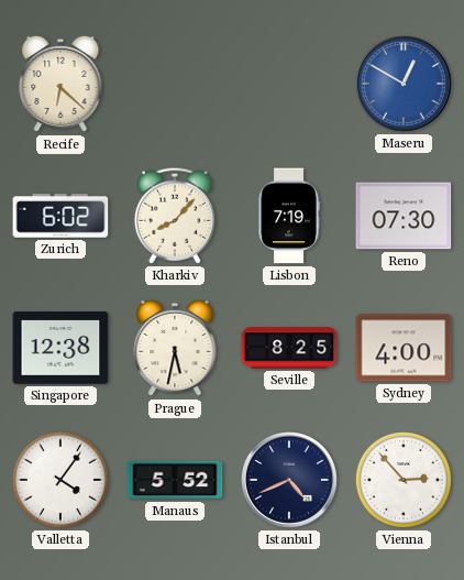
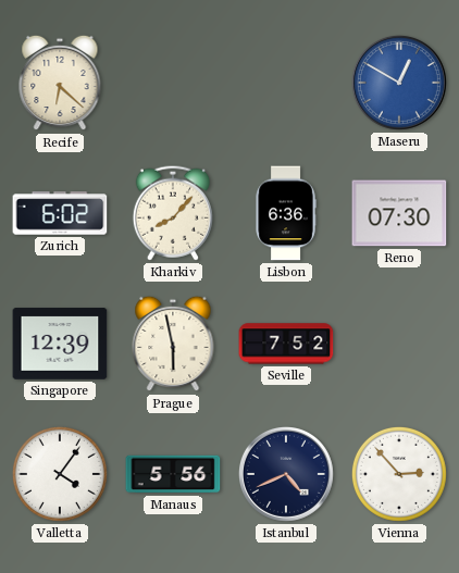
Lisbon: 7:19 -> 6:36 (286, 213)
Singapore: 12:38 -> 12:39 (60, 344)
Prague: 5:32 -> 5:58 (173, 344)
Seville: 8:25 -> 7:52 (286, 344)
Sydney: 4:00 -> none (404, 348)
Manaus: 5:52 -> 5:56 (173, 474)
